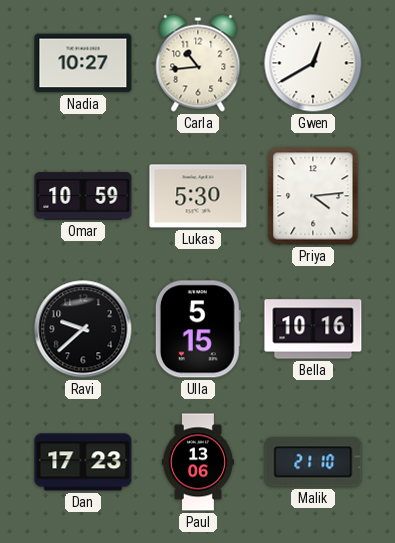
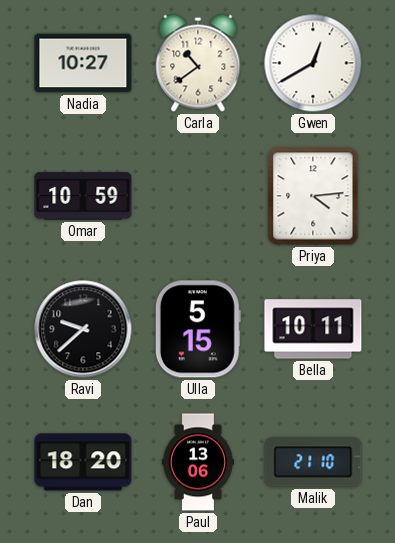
Carla: 10:44 -> 10:39 (198, 63)
Lukas: 5:30 -> none (198, 196)
Bella: 10:16 -> 10:11 (313, 329)
Dan: 17:23 -> 18:20 (83, 462)
